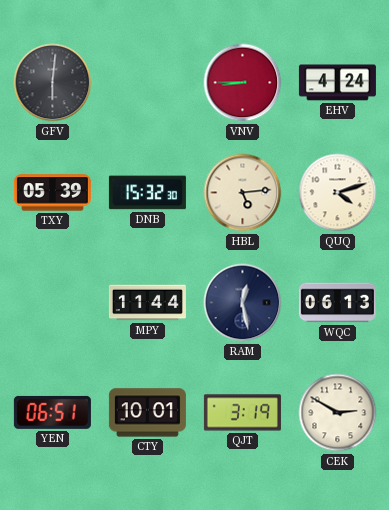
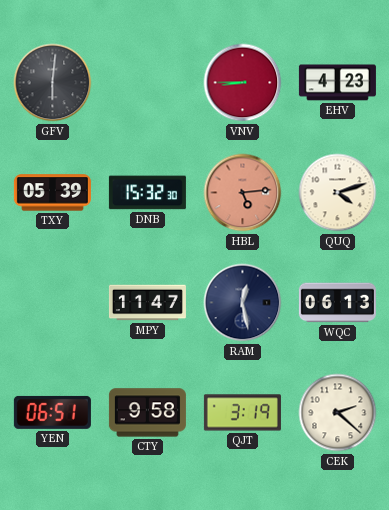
EHV: 4:24 -> 4:23 (337, 83)
HBL dial: cream -> salmon (243, 193)
MPY: 11:44 -> 11:47 (147, 303)
CTY: 10:01 -> 9:58 (147, 413)
CEK: 2:50 -> 2:22 (338, 413)
